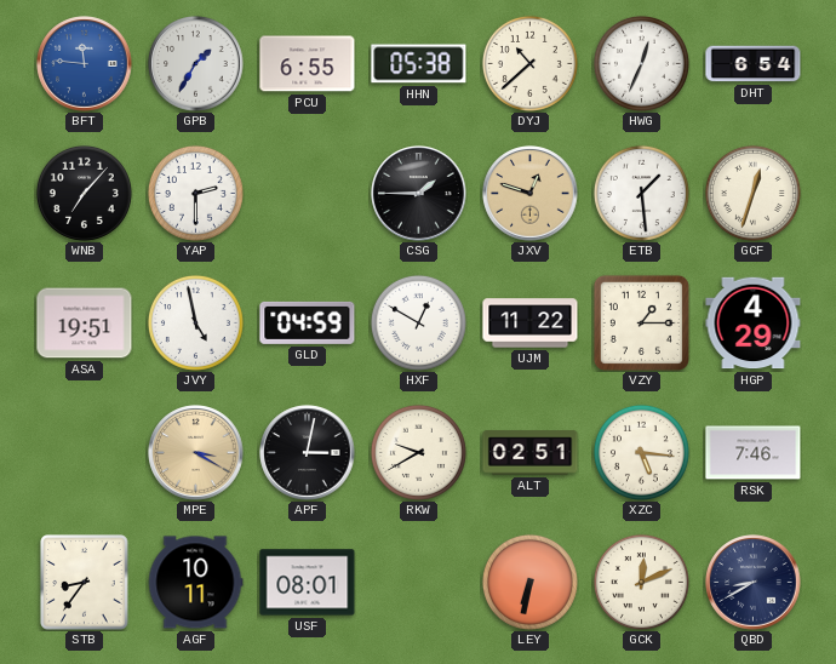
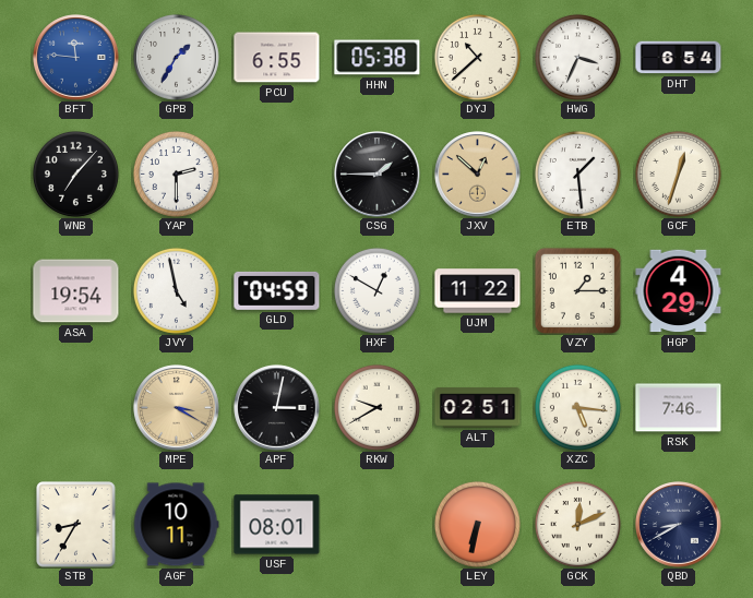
HWG: 12:34 -> 3:34 (577, 57)
JXV: 12:48 -> 12:52 (478, 175)
ASA: 19:51 -> 19:54 (76, 291)
STB: 8:36 -> 8:35 (76, 525)
